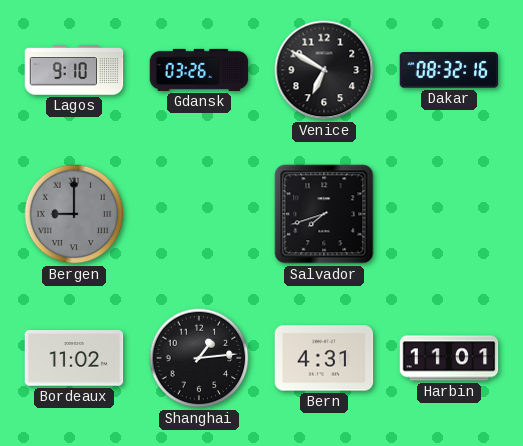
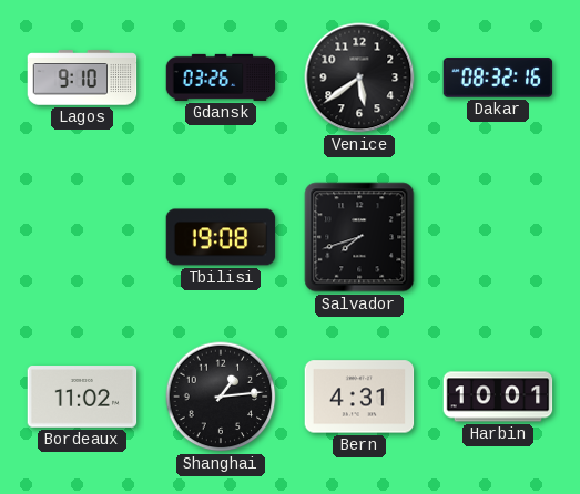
Venice: 6:50 -> 5:39 (359, 78)
Bergen: 9:00 -> none (74, 214)
Tbilisi: none -> 19:08 (221, 237)
Harbin: 11:01 -> 10:01 (498, 397)
